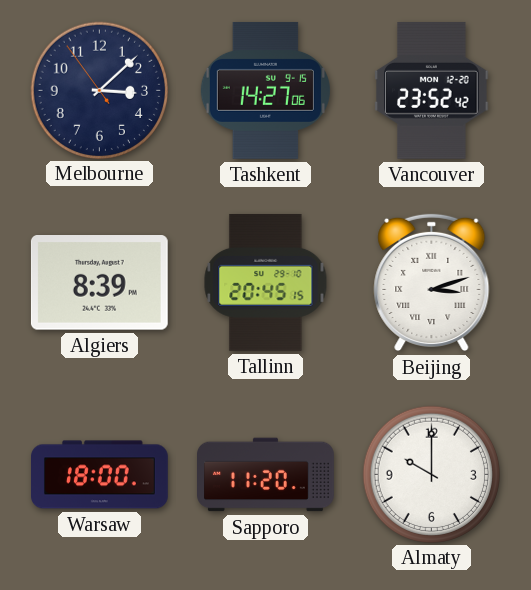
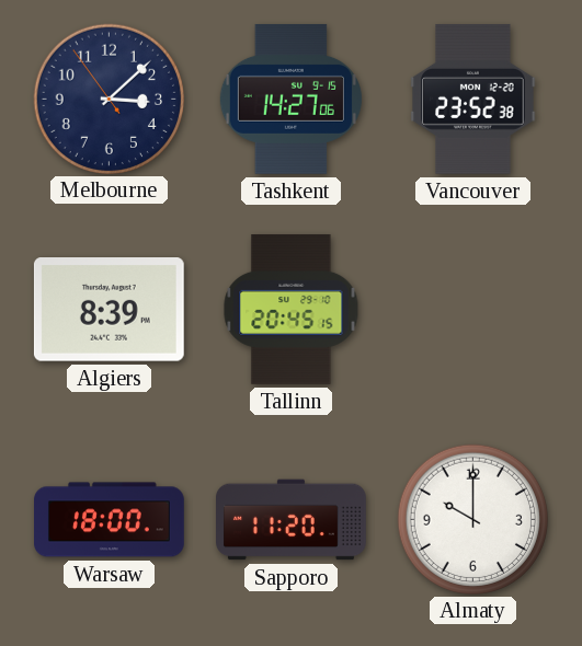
Vancouver: 23:52:42 -> 23:52:38 (473, 99)
Beijing: 3:12 -> none (432, 283)
